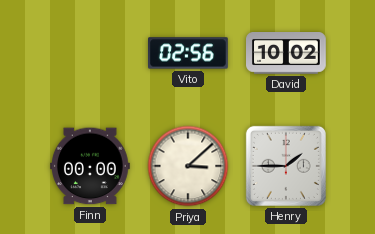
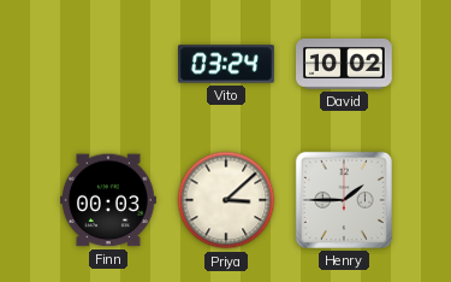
Vito: 02:56 -> 03:24 (227, 64)
Finn: 00:00 -> 00:03 (109, 200)
